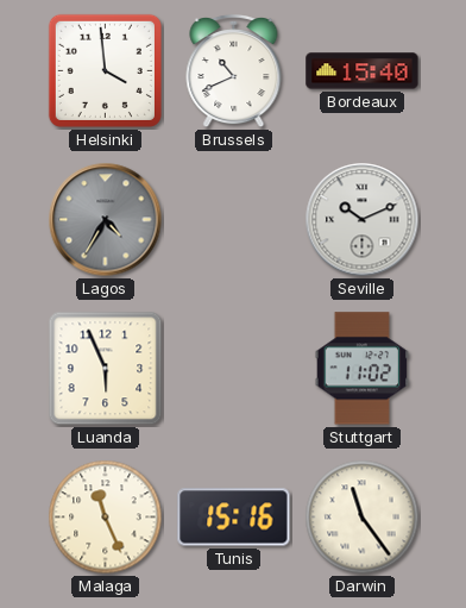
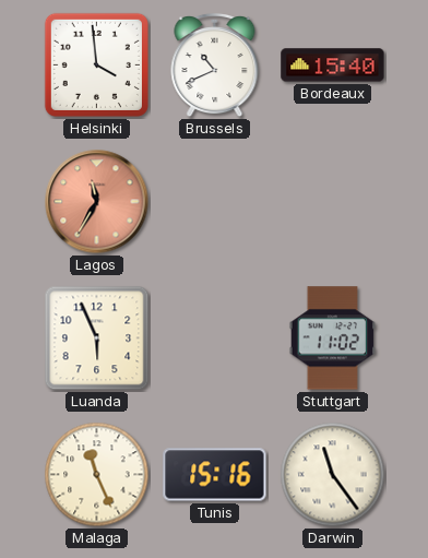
Lagos: 4:35 -> 11:35 (97, 202)
Lagos dial: grey -> salmon (97, 202)
Seville: 10:11 -> none (363, 220)
